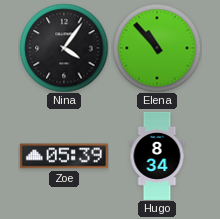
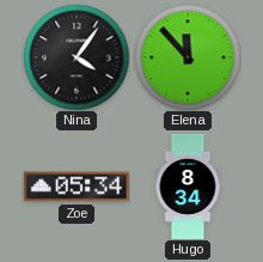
Elena: 10:53 -> 11:53 (188, 57)
Zoe: 05:39 -> 05:34 (77, 187)
